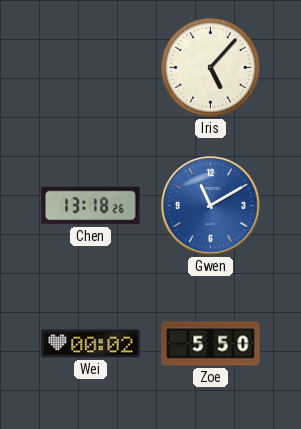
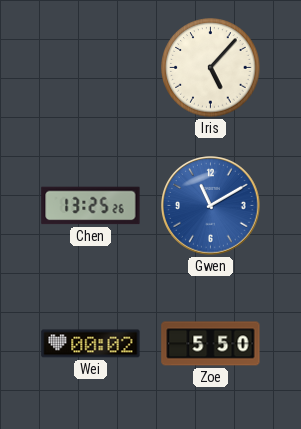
Chen: 13:18 -> 13:25 (91, 206)
